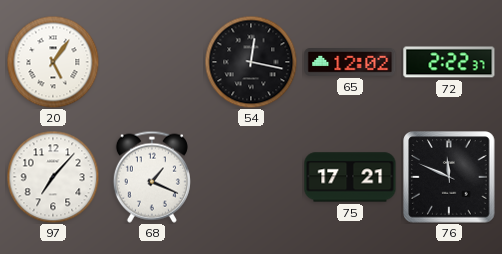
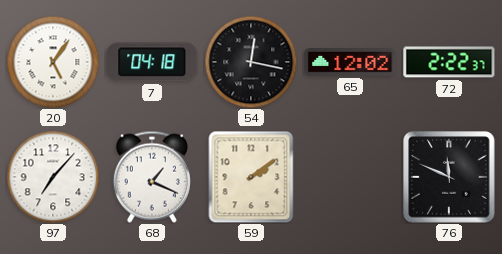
7: none -> 04:18 (152, 62)
59: none -> 2:09 (251, 177)
75: 17:21 -> none (350, 177)
